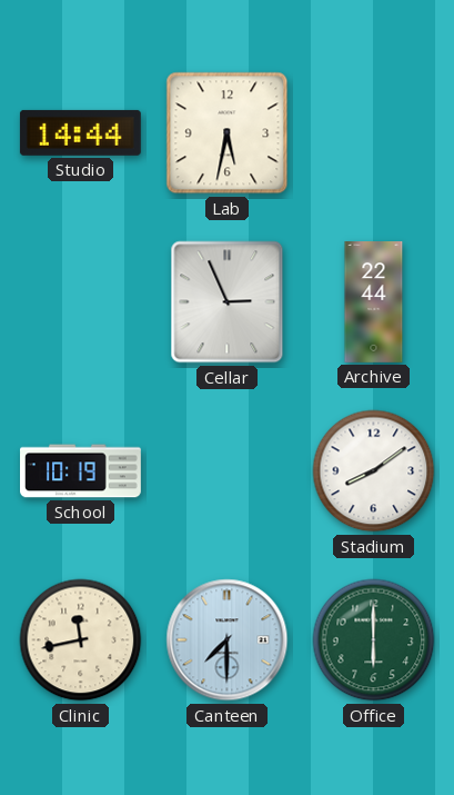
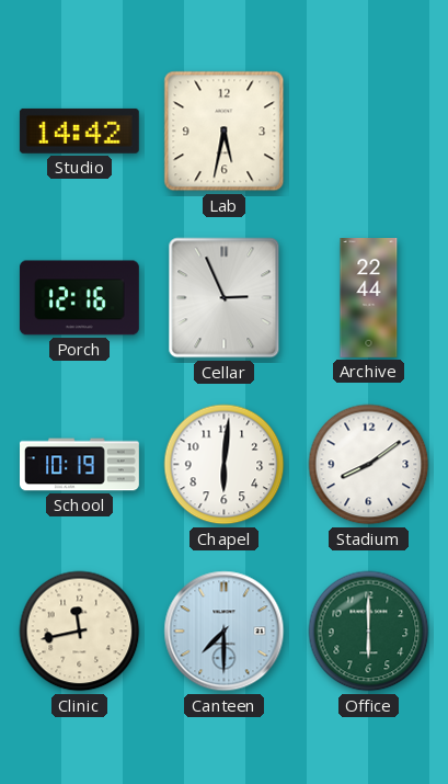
Studio: 14:44 -> 14:42 (79, 130)
Porch: none -> 12:16 (79, 298)
Chapel: none -> 6:01 (225, 465)
